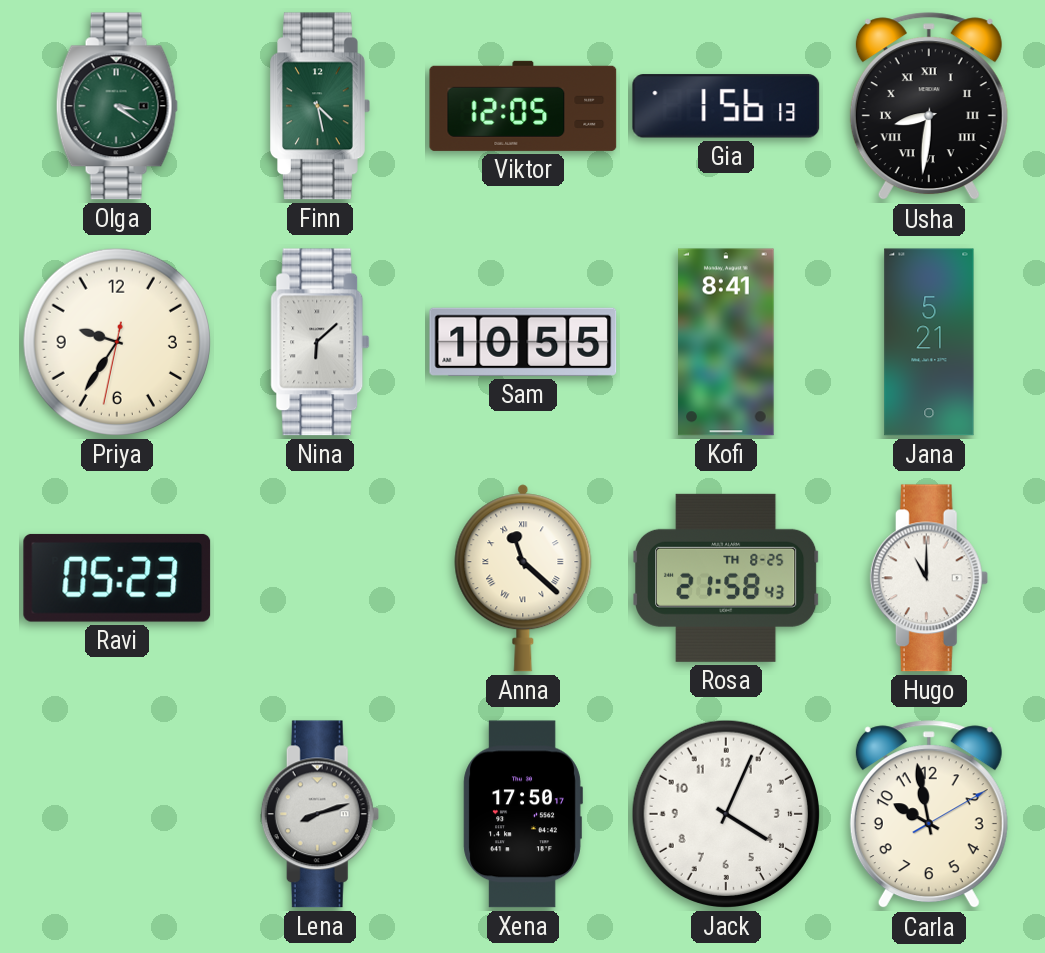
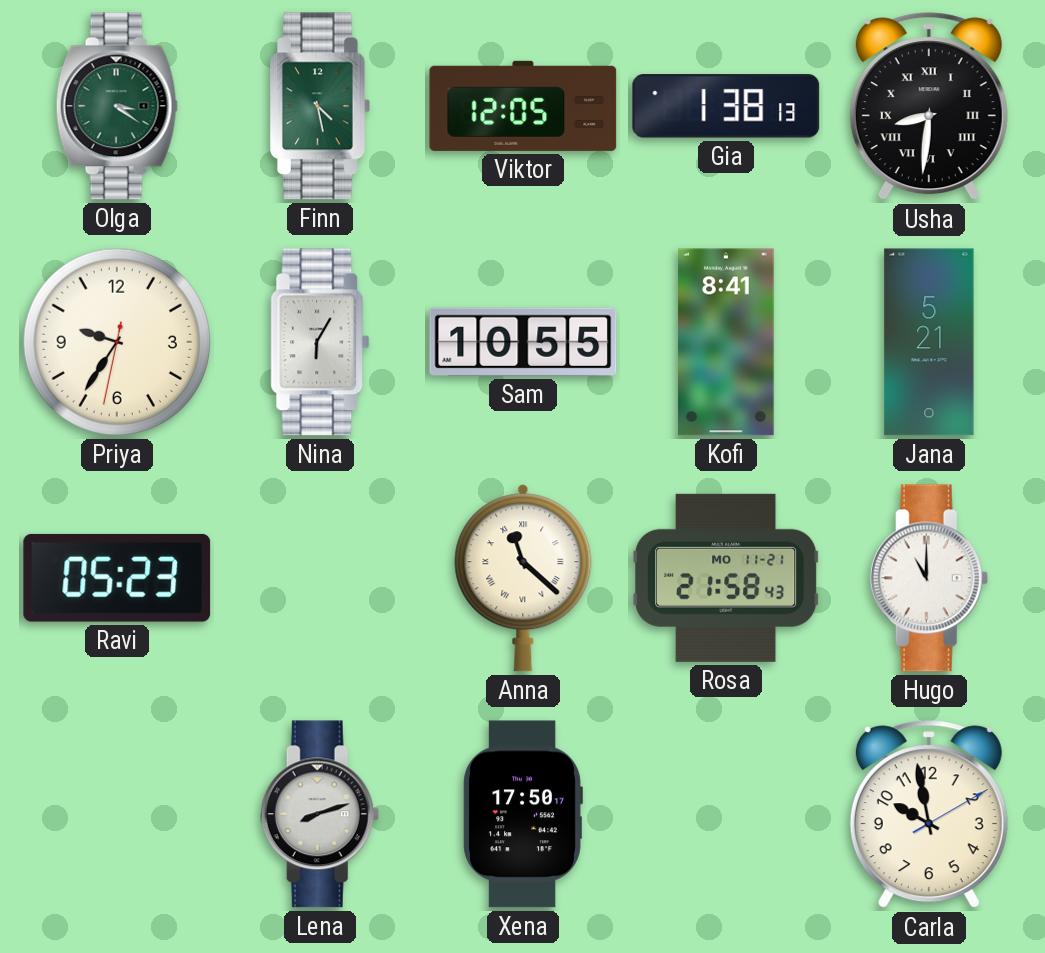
Gia: 1:56 -> 1:38 (726, 106)
Nina: 6:08 -> 6:05 (320, 342)
Rosa date: TH 8-25 -> MO 11-21 (726, 578)
Jack: 4:04 -> none (726, 814)
